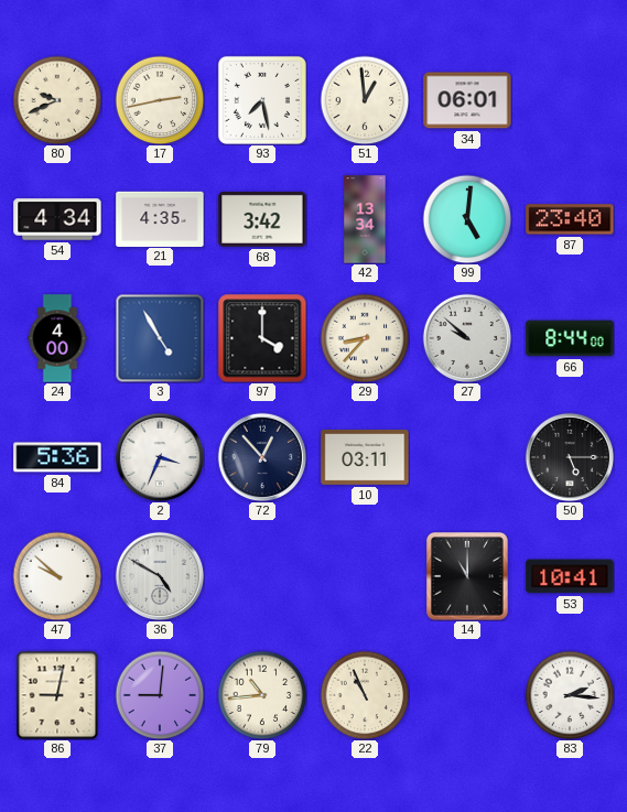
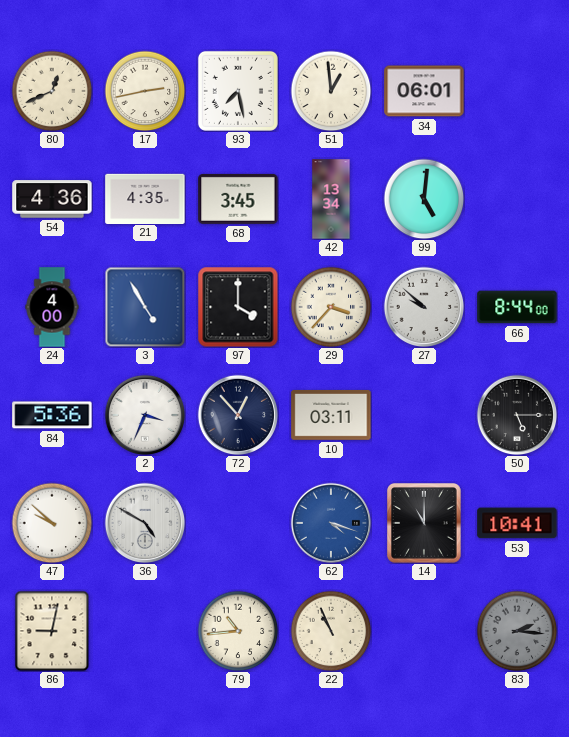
80: 9:41 -> 12:41 (52, 91)
54: 4:34 -> 4:36 (52, 199)
68: 3:42 -> 3:45 (238, 199)
87: 23:40 -> none (570, 219)
29: 8:37 -> 3:37 (331, 307)
62: none -> 4:18 (331, 523)
37: 9:01 -> none (160, 695)
83 dial: white -> grey (517, 631)
